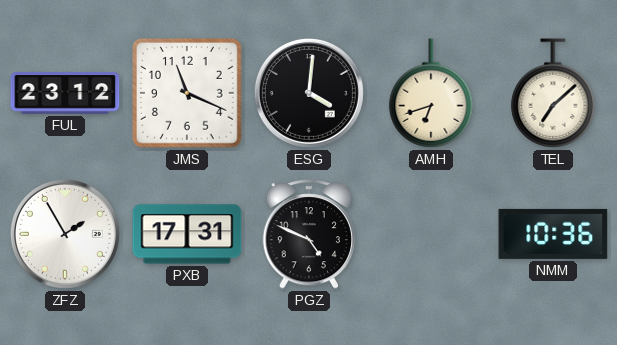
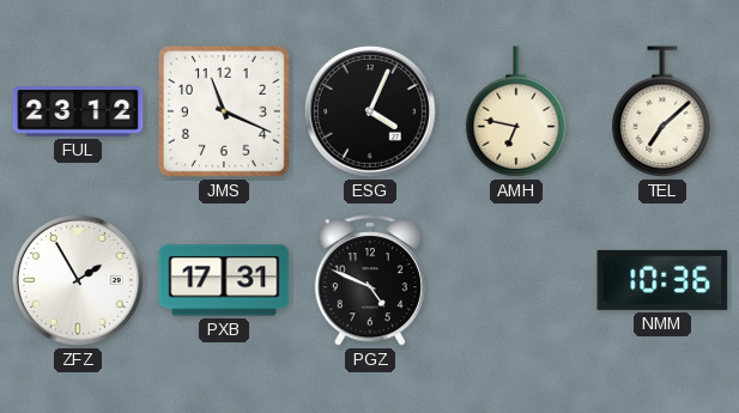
ESG: 4:01 -> 4:04 (370, 111)
AMH: 6:42 -> 6:47 (516, 111)
